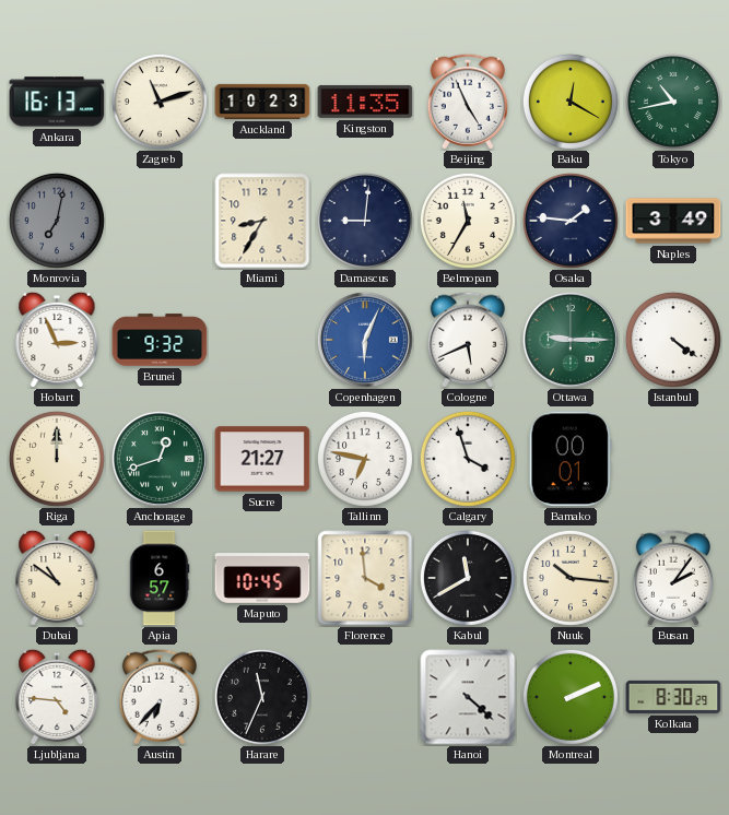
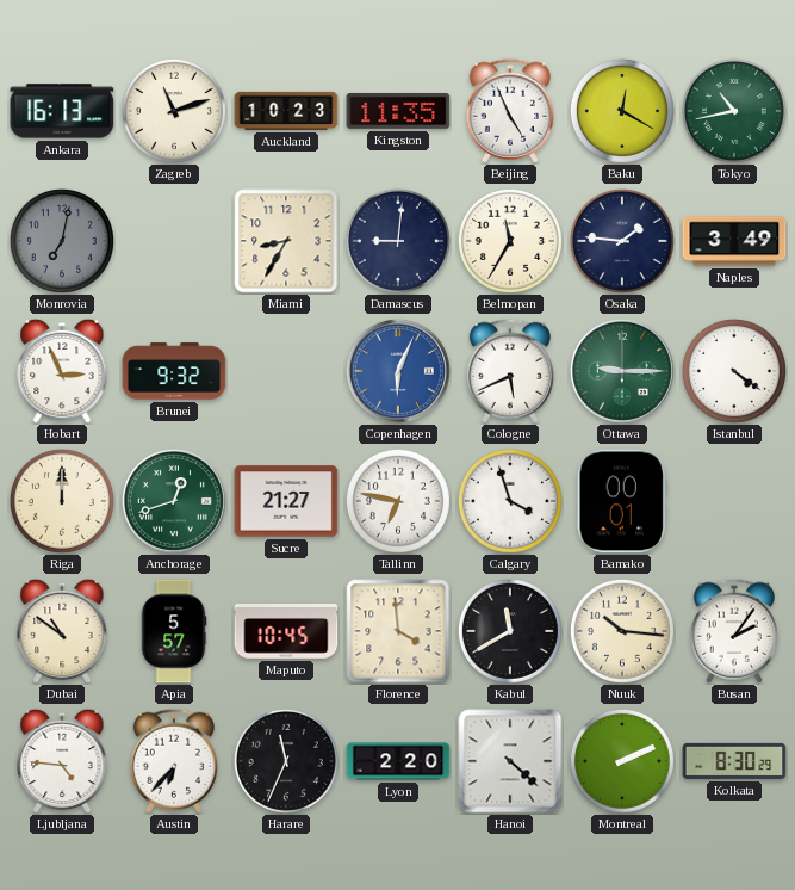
Apia: 6:57 -> 5:57 (174, 631)
Lyon: none -> 2:20 (398, 761)
